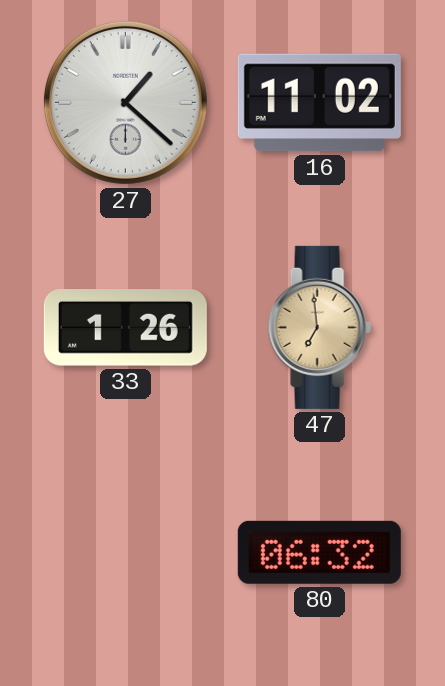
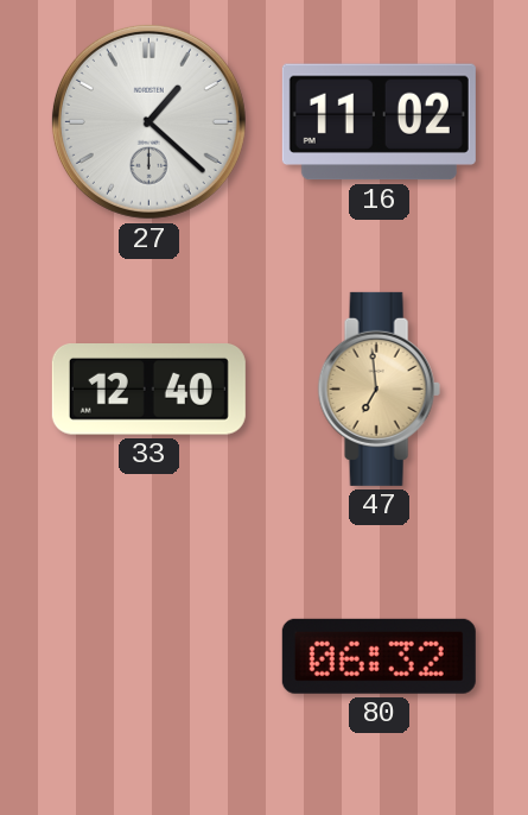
33: 1:26 -> 12:40 (148, 390)
